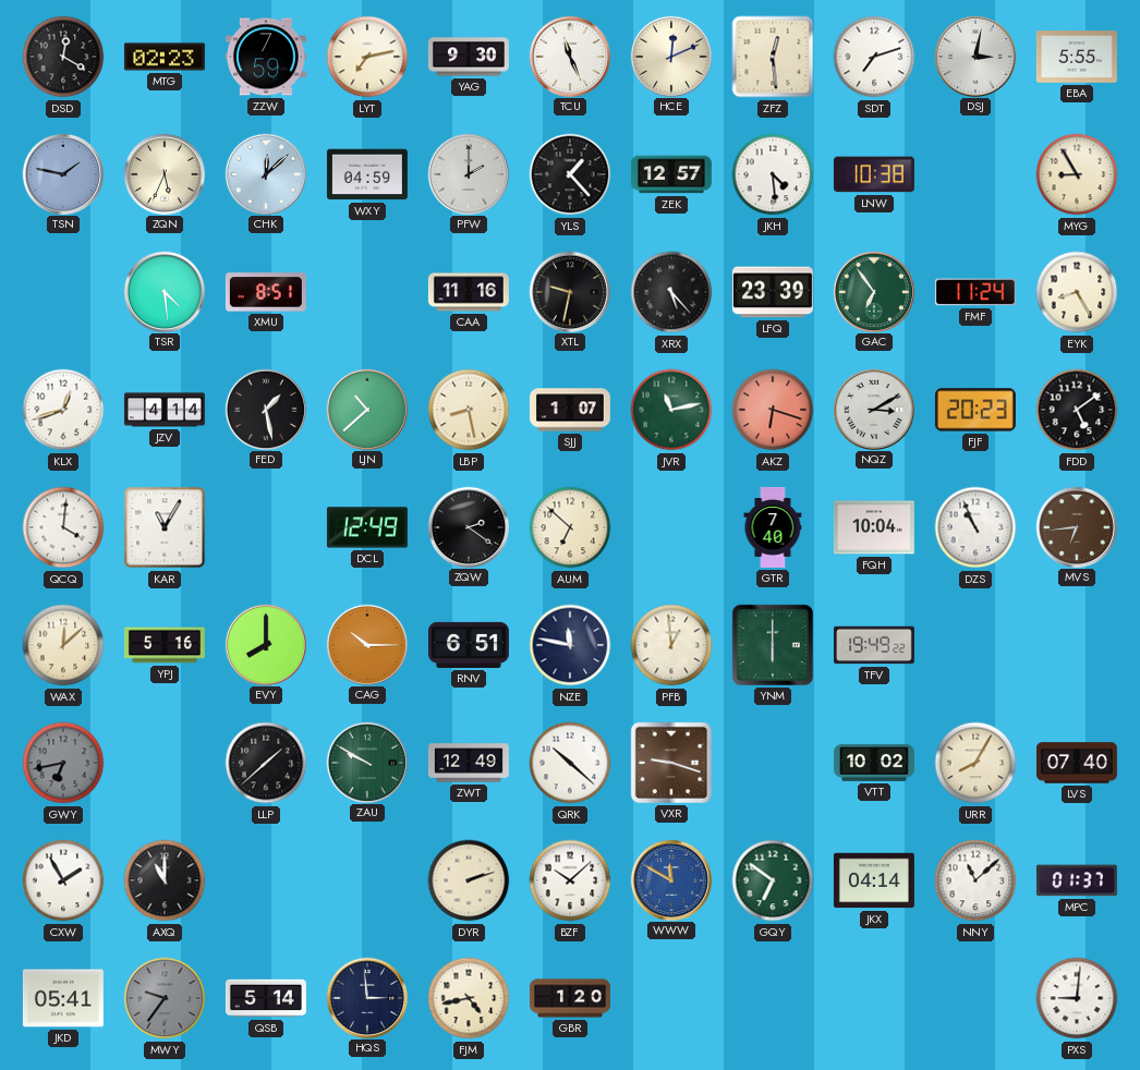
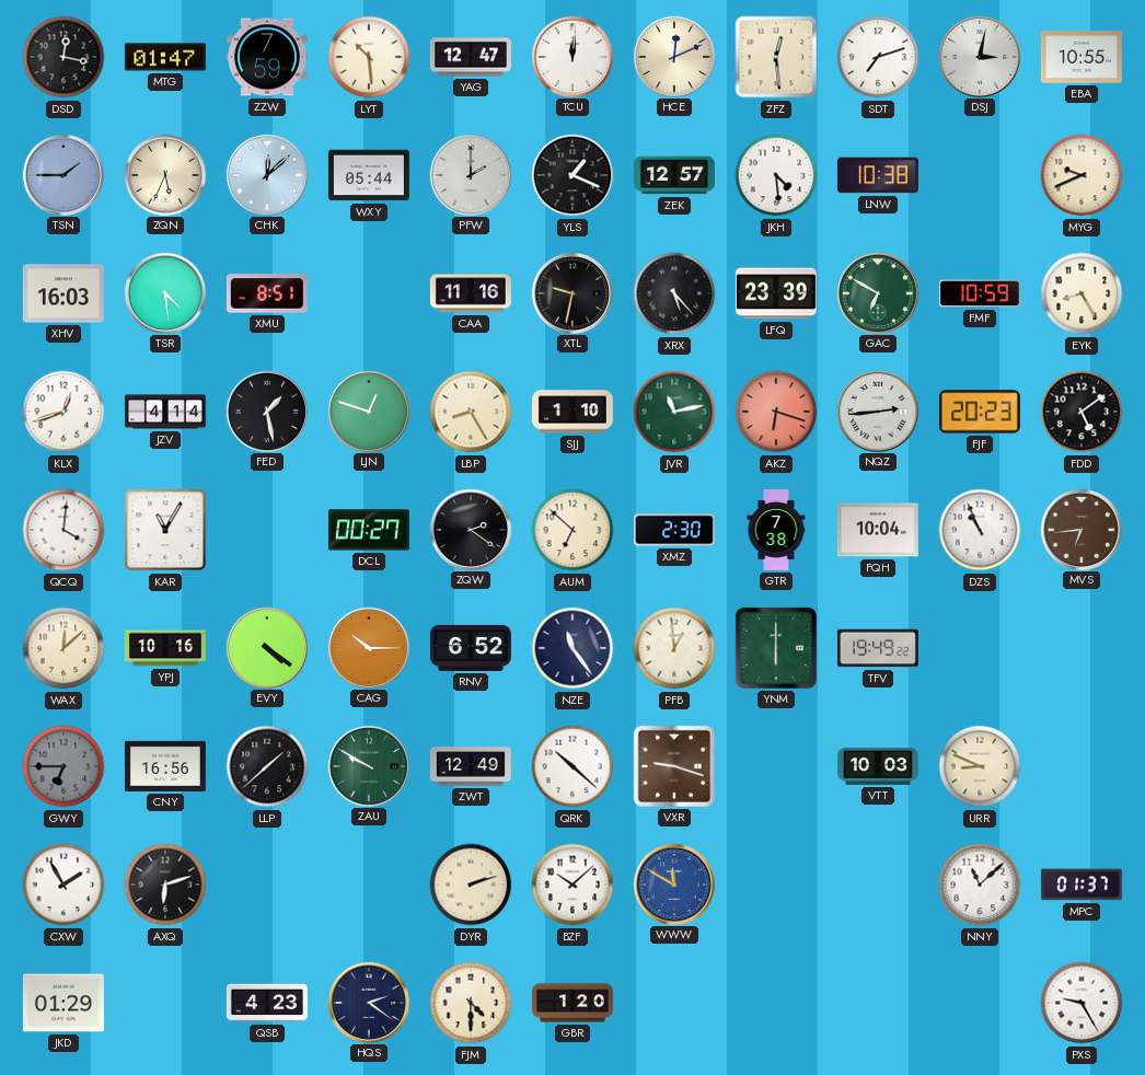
DSD: 12:20 -> 12:17 (63, 57)
MTG: 02:23 -> 01:47 (165, 57)
LYT: 7:13 -> 10:29 (369, 57)
YAG: 9:30 -> 12:47 (471, 57)
TCU: 11:26 -> 12:01 (571, 56)
EBA: 5:55 -> 10:55 (1082, 57)
TSN: 1:47 -> 1:45 (62, 174)
WXY: 04:59 -> 05:44 (369, 175)
YLS: 1:23 -> 1:19 (572, 175)
MYG: 8:55 -> 9:41 (1082, 175)
XHV: none -> 16:03 (63, 293)
GAC: 6:54 -> 6:50 (877, 292)
FMF: 11:24 -> 10:59 (980, 293)
LJN: 10:38 -> 12:48 (368, 411)
LBP: 8:28 -> 8:25 (471, 412)
SJJ: 1:07 -> 1:10 (572, 412)
NQZ: 3:10 -> 2:44 (877, 411)
DCL: 12:49 -> 00:27 (369, 530)
XMZ: none -> 2:30 (674, 530)
GTR: 7:40 -> 7:38 (776, 530)
YPJ: 5:16 -> 10:16 (165, 648)
EVY: 8:00 -> 4:21 (266, 647)
RNV: 6:51 -> 6:52 (471, 648)
NZE: 11:47 -> 11:24 (572, 648)
GWY: 6:43 -> 6:45 (63, 766)
CNY: none -> 16:56 (165, 766)
VTT: 10:02 -> 10:03 (878, 766)
URR: 8:05 -> 8:49 (980, 766)
LVS: 07:40 -> none (1077, 763)
AXQ: 11:00 -> 6:12 (165, 885)
GQY: 6:51 -> none (773, 880)
JKX: 04:14 -> none (874, 880)
JKD: 05:41 -> 01:29 (63, 1003)
MWY: 9:36 -> none (165, 998)
QSB: 5:14 -> 4:23 (267, 1003)
HQS: 2:59 -> 2:21 (368, 1002)
FJM: 4:43 -> 4:30 (471, 1003)
PXS: 9:01 -> 9:25 (1082, 1003)
